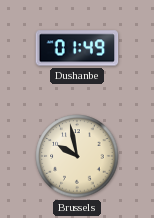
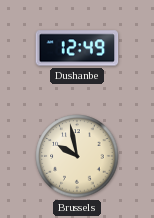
Dushanbe: 01:49 -> 12:49 (77, 48)
